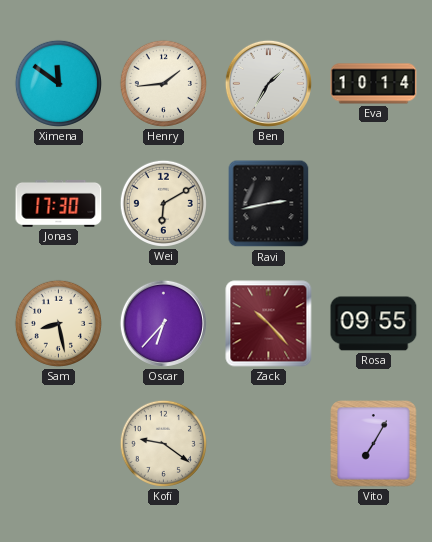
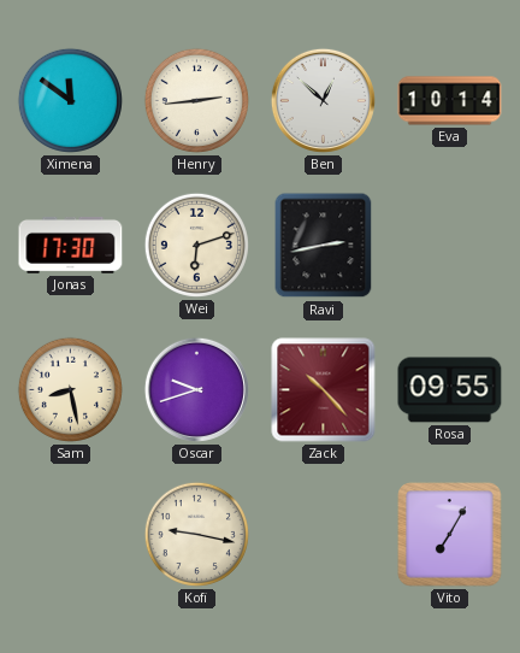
Henry: 1:44 -> 2:44 (196, 100)
Ben: 1:35 -> 12:52 (323, 100)
Wei: 6:10 -> 6:12 (196, 245)
Oscar: 6:37 -> 9:42 (196, 389)
Kofi: 9:21 -> 9:17 (196, 534)
